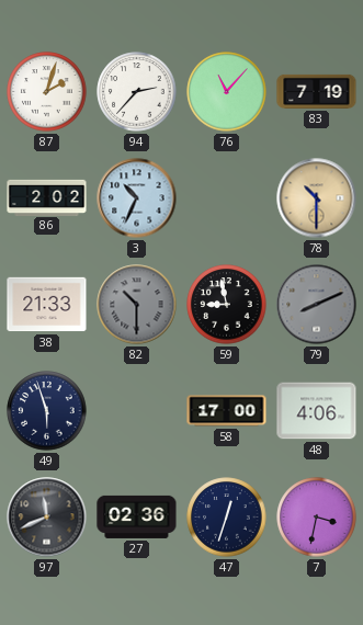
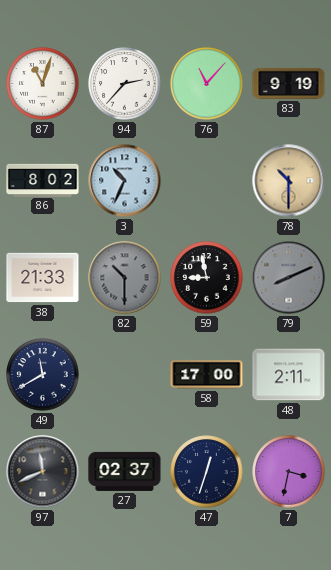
87: 2:03 -> 11:03 (43, 84)
83: 7:19 -> 9:19 (289, 83)
86: 2:02 -> 8:02 (43, 180)
49: 5:57 -> 11:40 (43, 375)
48: 4:06 -> 2:11 (289, 375)
27: 02:36 -> 02:37 (125, 471)
